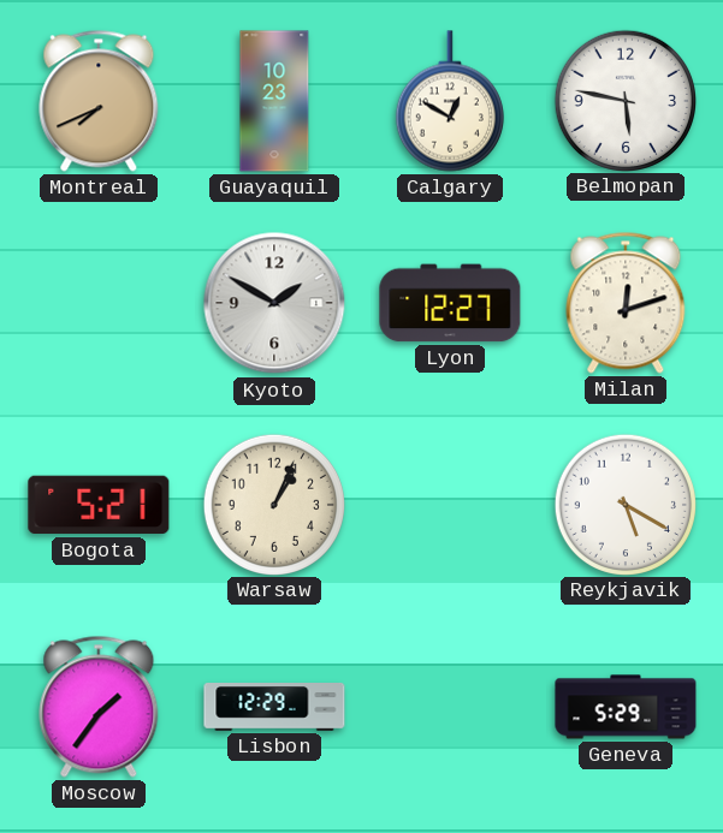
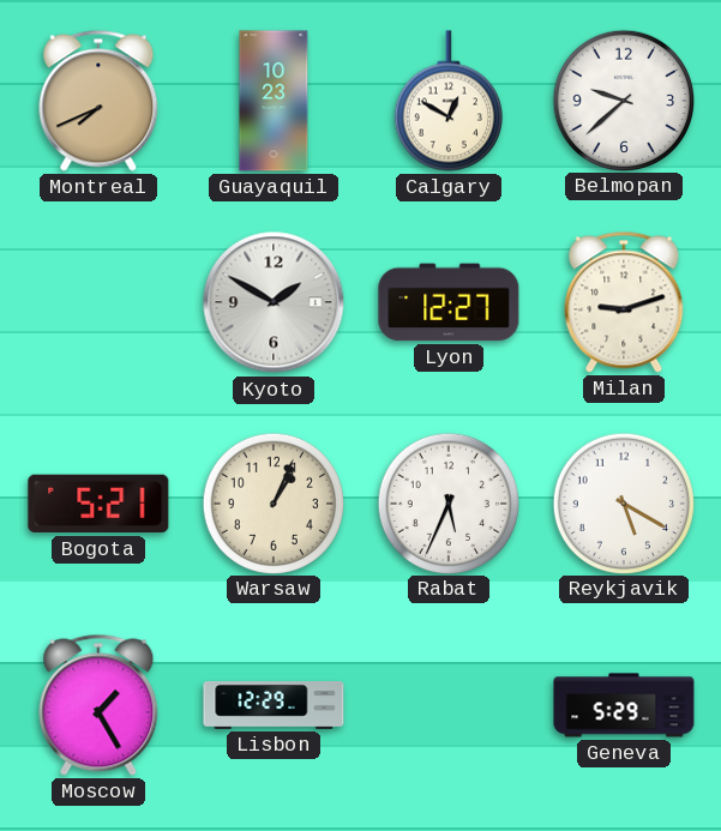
Belmopan: 5:47 -> 9:38 (623, 100)
Milan: 12:12 -> 9:12 (624, 302)
Rabat: none -> 5:34 (447, 502)
Moscow: 1:36 -> 1:25 (98, 705)
